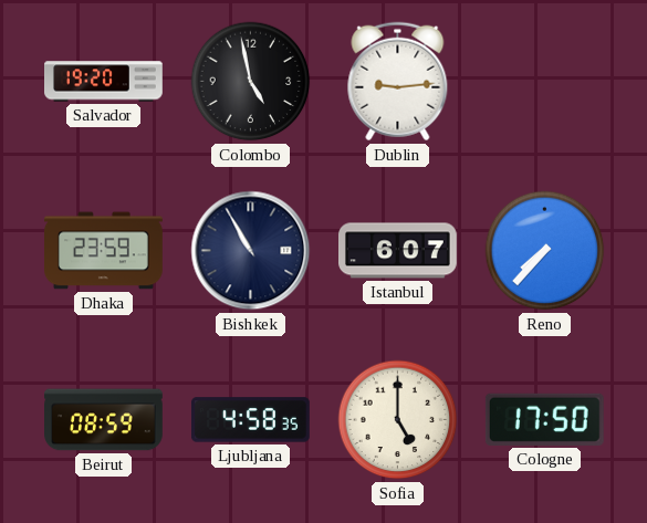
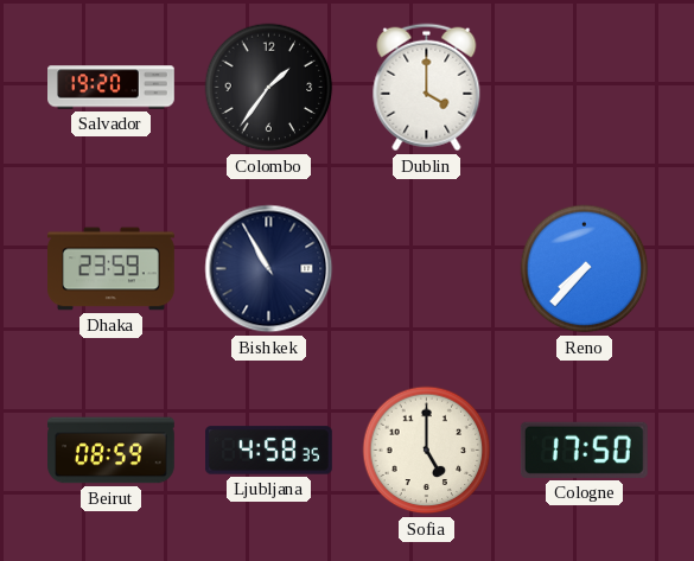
Colombo: 4:58 -> 1:36 (269, 88)
Dublin: 9:14 -> 4:00 (427, 88)
Istanbul: 6:07 -> none (398, 251)
